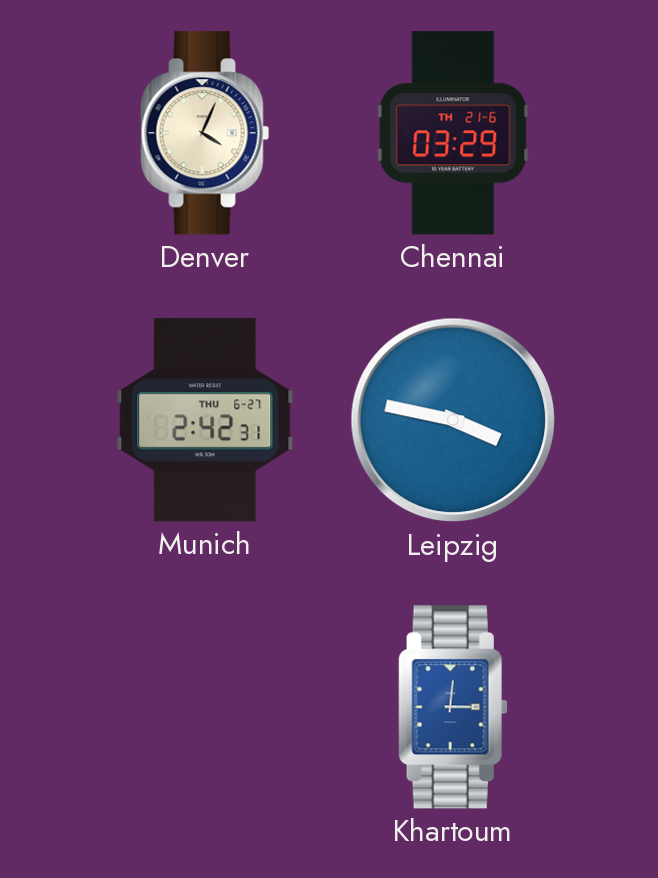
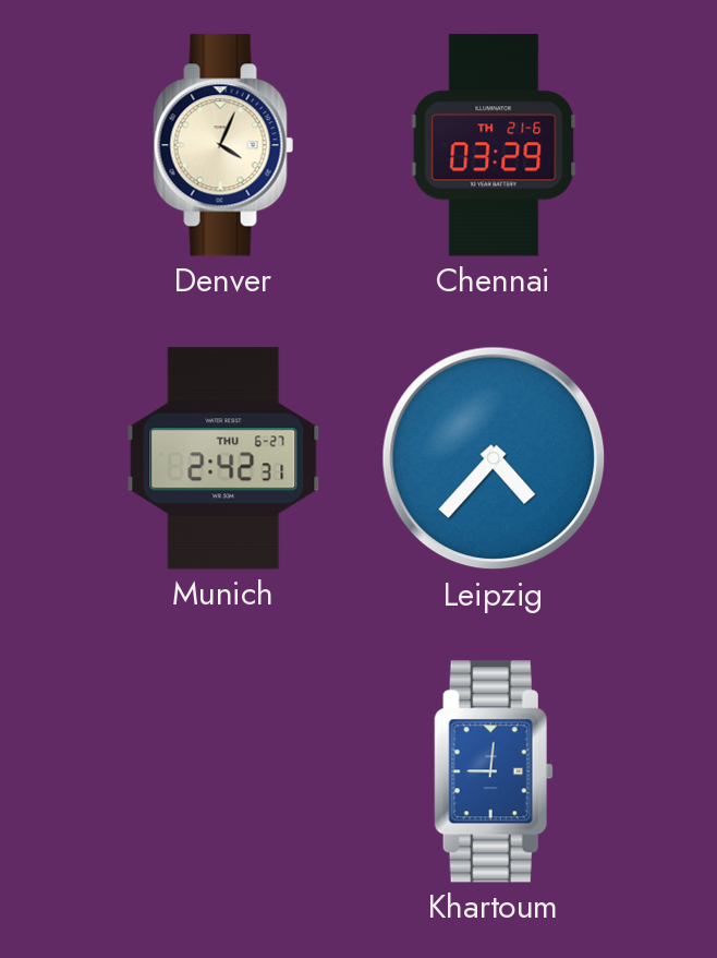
Leipzig: 3:47 -> 4:37 (494, 458)
Khartoum: 3:01 -> 9:01 (494, 771)
